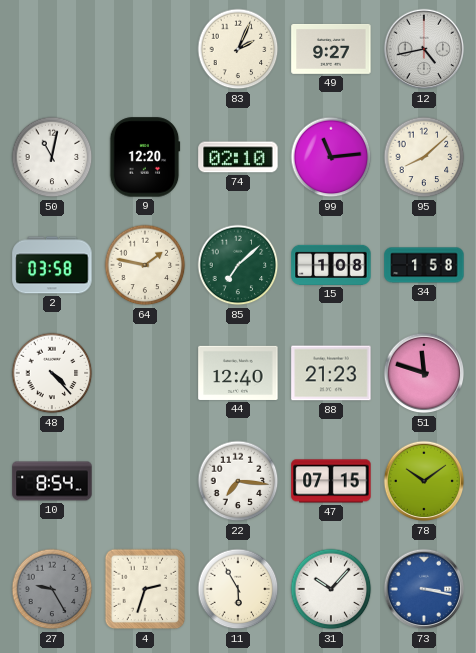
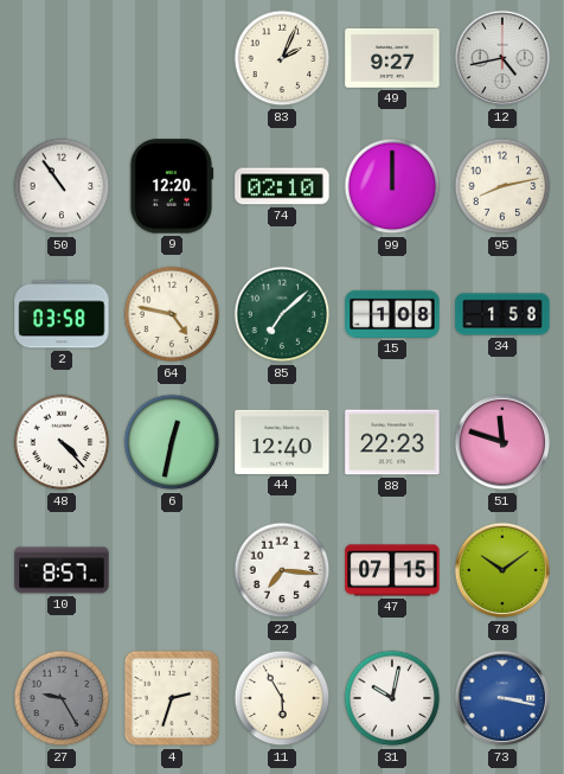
50: 11:02 -> 10:54 (62, 186)
99: 11:14 -> 12:00 (392, 186)
95: 8:08 -> 8:13 (502, 186)
64: 1:47 -> 4:47 (172, 314)
6: none -> 12:32 (172, 442)
88: 21:23 -> 22:23 (392, 442)
10: 8:54 -> 8:57 (62, 570)
31: 10:07 -> 10:02 (392, 698)
